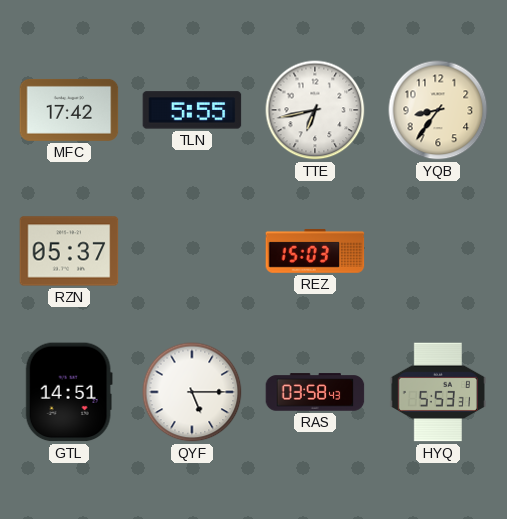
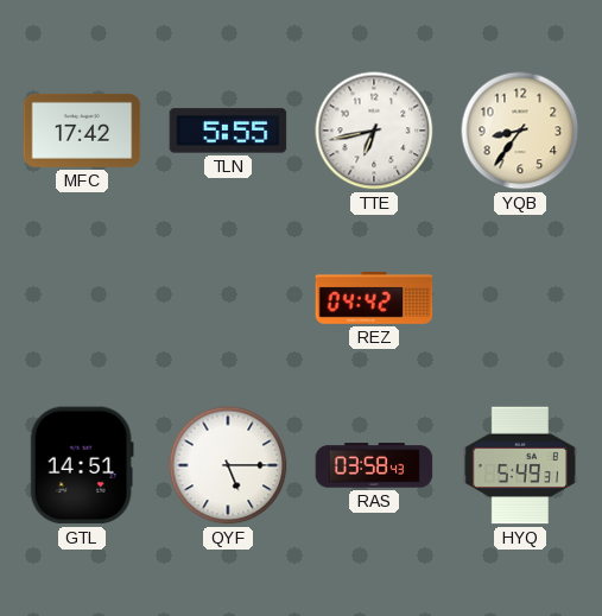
RZN: 05:37 -> none (69, 251)
REZ: 15:03 -> 04:42 (374, 298)
HYQ: 5:53 -> 5:49 (519, 465)
